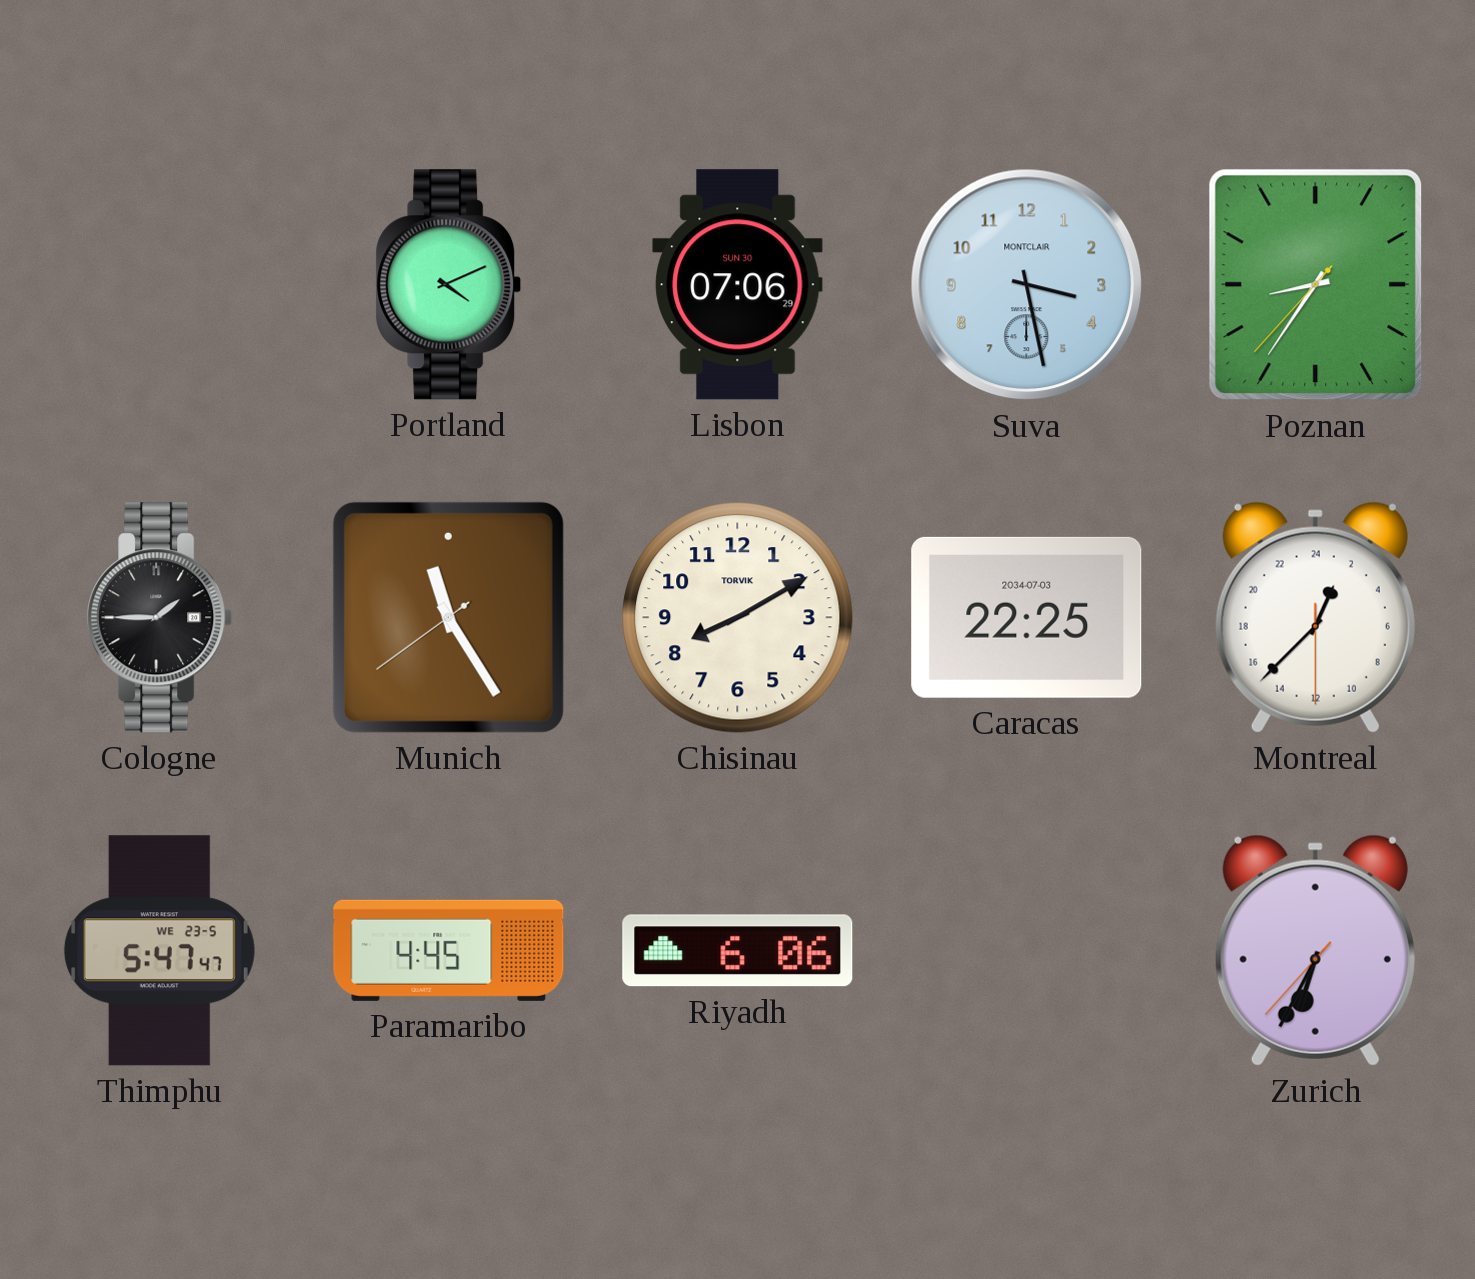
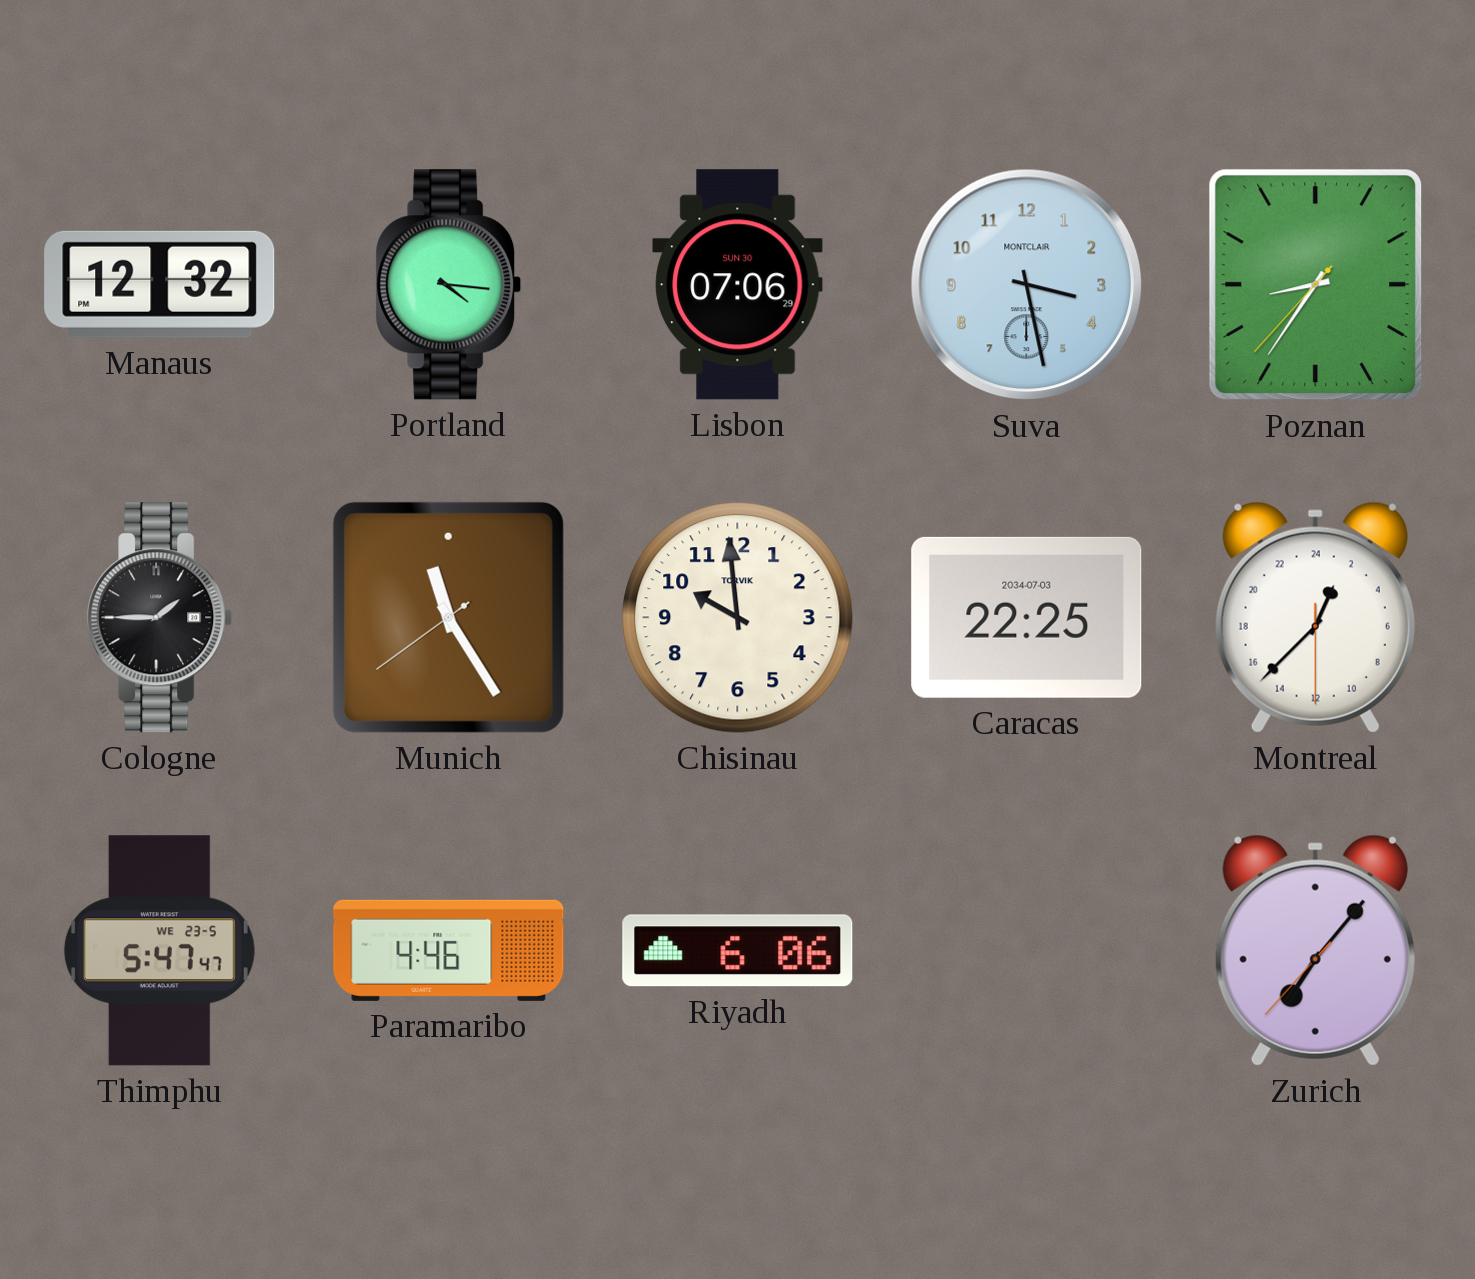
Manaus: none -> 12:32 (160, 284)
Portland: 4:11 -> 4:16 (449, 285)
Chisinau: 8:10 -> 9:59 (738, 618)
Paramaribo: 4:45 -> 4:46 (449, 950)
Zurich: 6:34 -> 7:06 (1315, 950)
